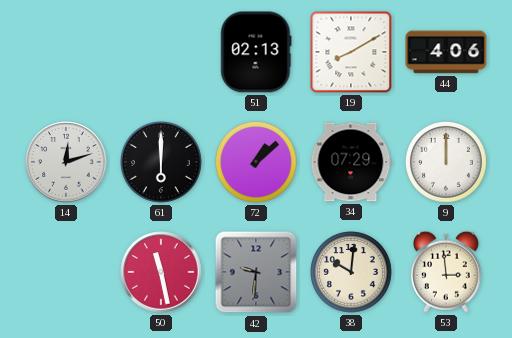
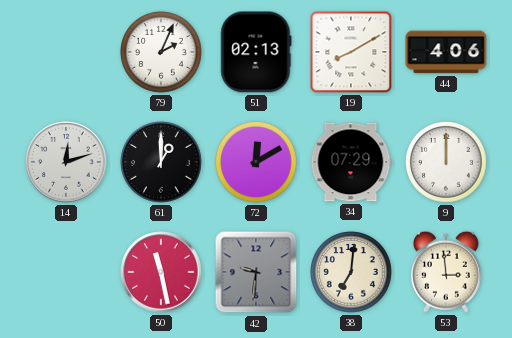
79: none -> 2:04 (162, 53)
61: 6:00 -> 1:00 (162, 163)
72: 1:08 -> 12:10 (257, 163)
38: 10:01 -> 7:01 (352, 273)
